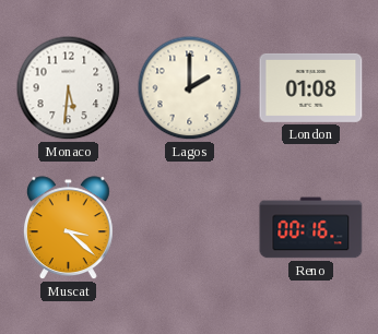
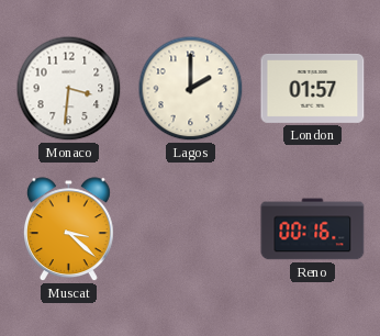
Monaco: 5:31 -> 3:31 (69, 89)
London: 01:08 -> 01:57 (313, 88)
